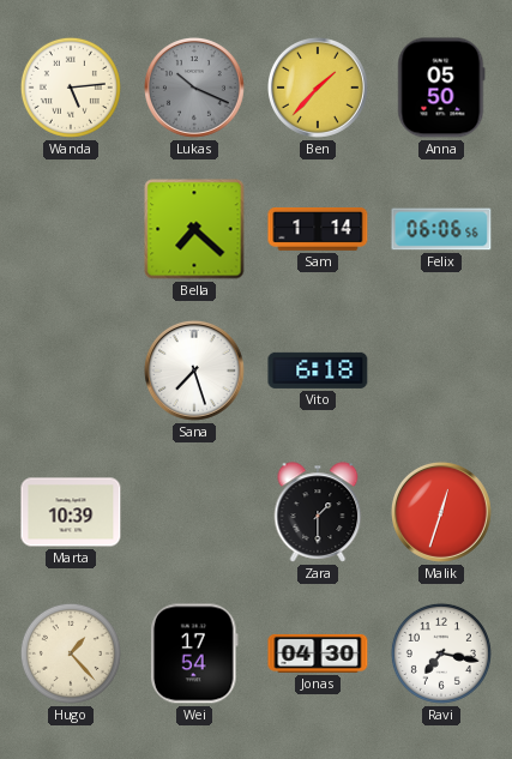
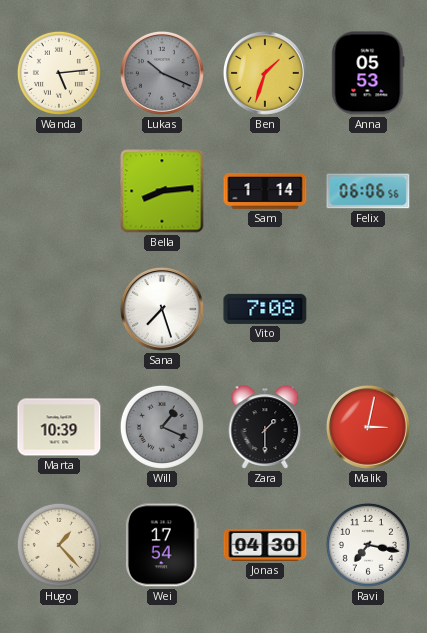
Ben: 1:37 -> 1:33 (265, 73)
Anna: 05:50 -> 05:53 (368, 73)
Bella: 7:22 -> 8:14 (162, 191)
Vito: 6:18 -> 7:08 (265, 309)
Will: none -> 1:19 (162, 427)
Malik: 12:33 -> 3:02 (368, 427)
